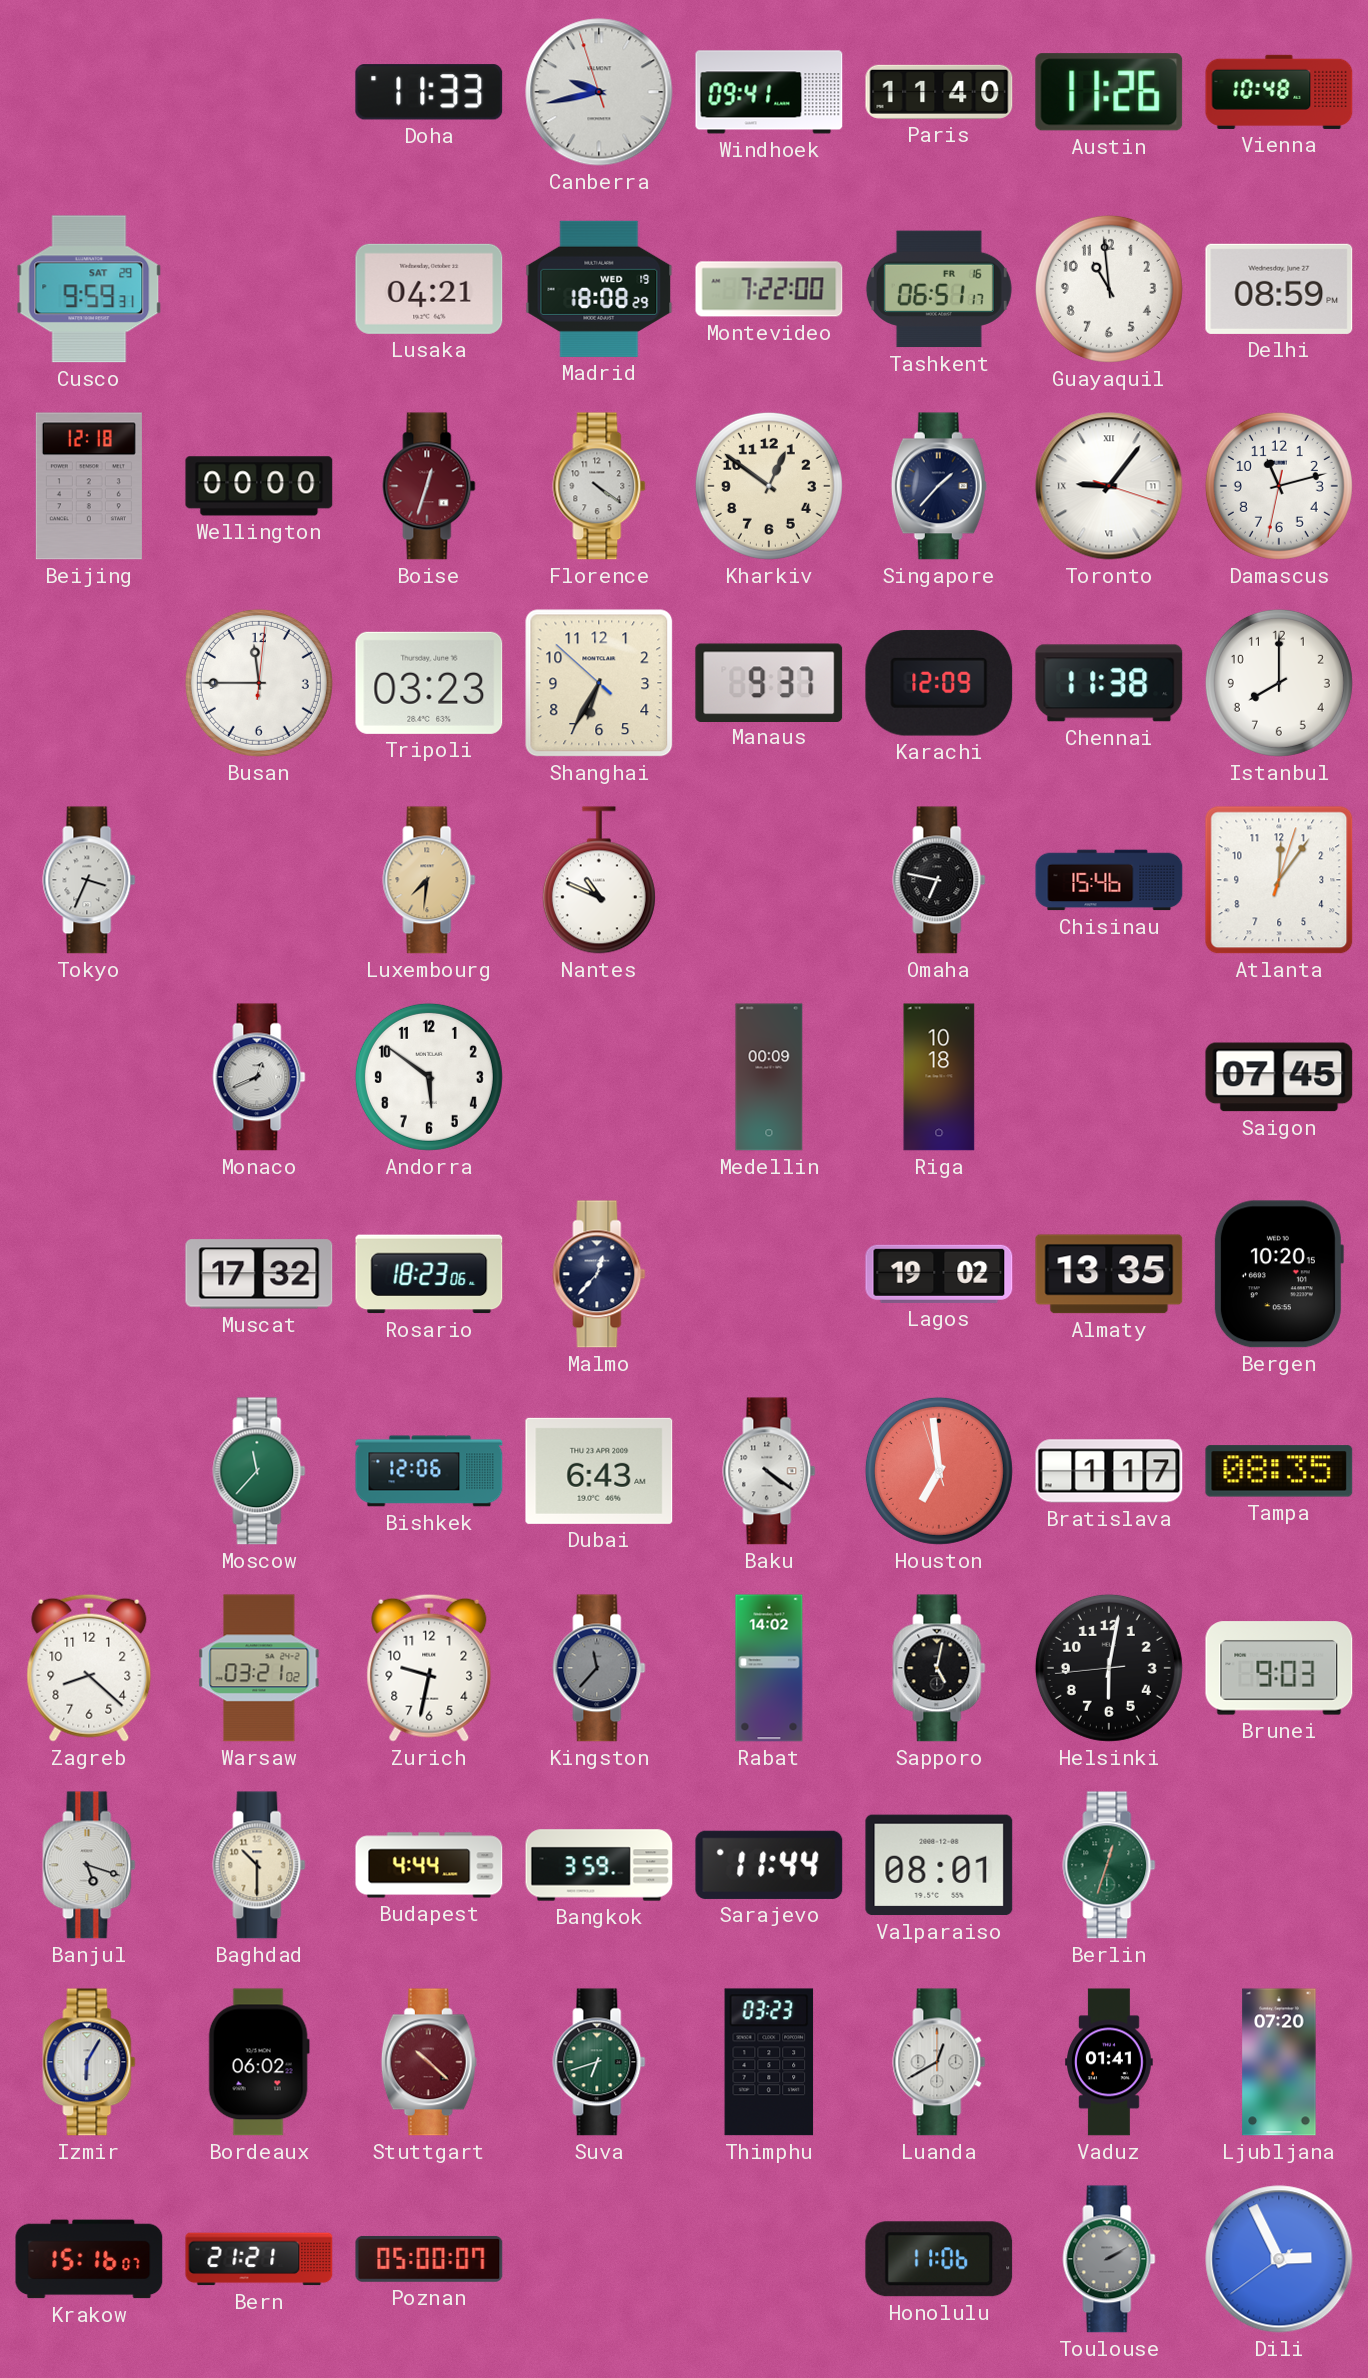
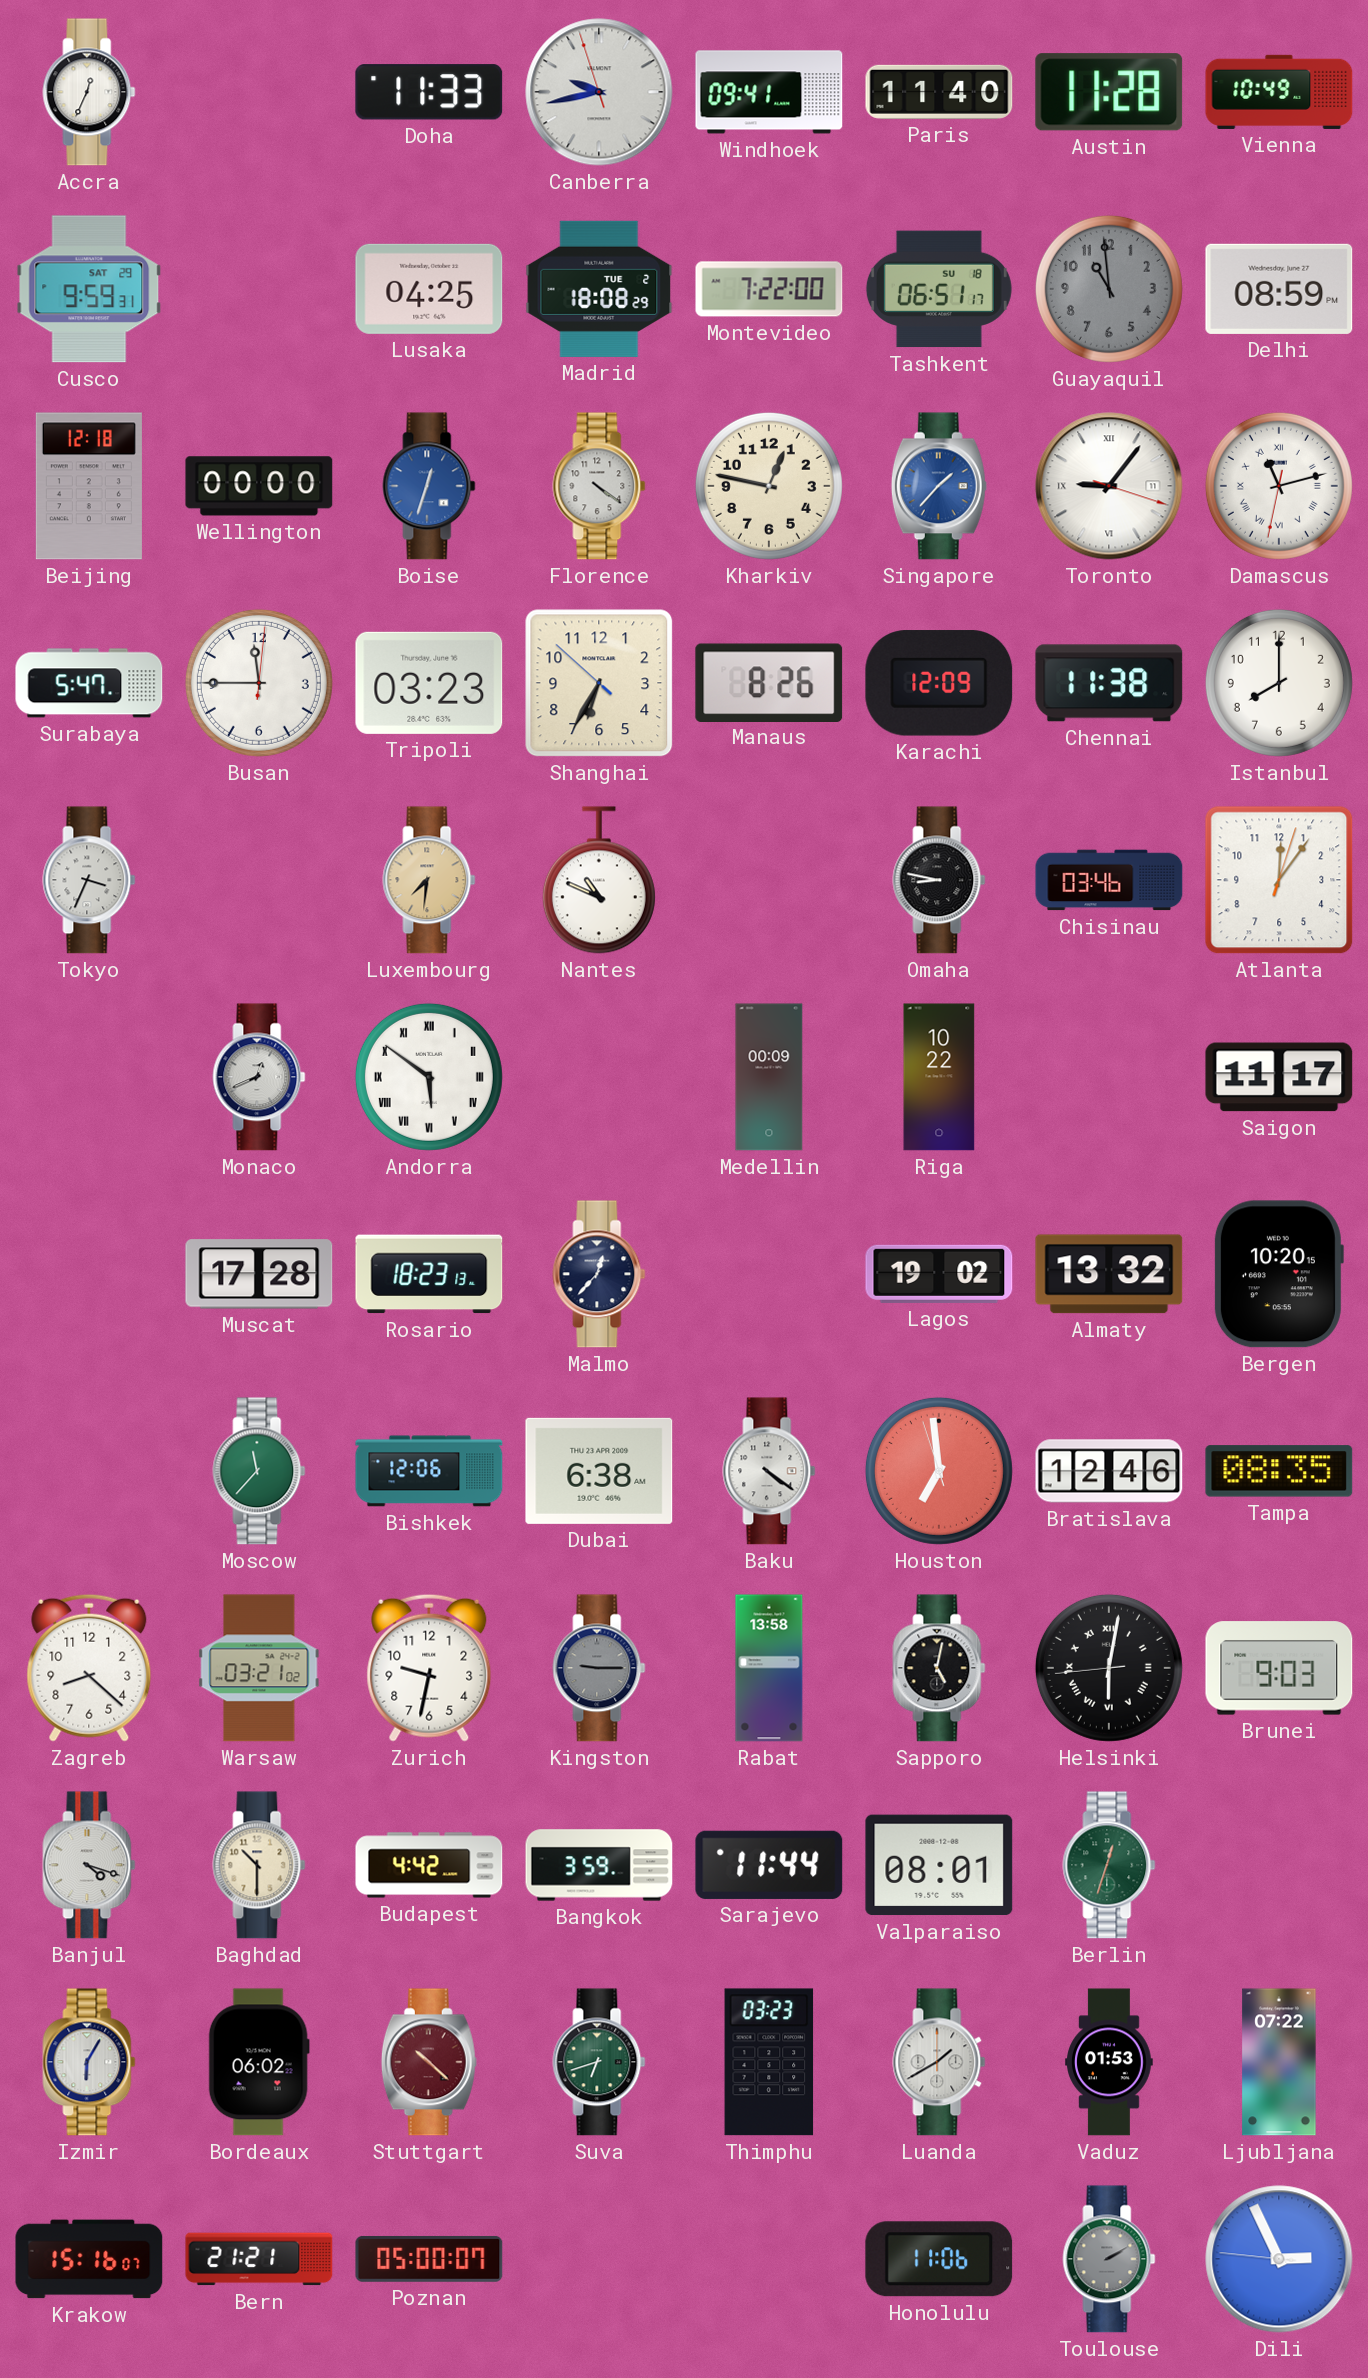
Accra: none -> 12:34 (89, 92)
Austin: 11:26 -> 11:28 (1109, 92)
Vienna: 10:48 -> 10:49 (1279, 92)
Lusaka: 04:21 -> 04:25 (429, 289)
Madrid date: WED 19 -> TUE 2 (599, 289)
Tashkent date: FR 16 -> SU 18 (939, 289)
Guayaquil dial: white -> grey (1109, 289)
Boise dial: burgundy -> blue (429, 486)
Kharkiv: 12:51 -> 12:47 (769, 486)
Singapore dial: navy -> blue (939, 486)
Damascus numerals: Arabic -> Roman (1279, 486)
Surabaya: none -> 5:47 (89, 683)
Manaus: 9:37 -> 8:26 (769, 682)
Omaha: 6:47 -> 8:47 (939, 880)
Chisinau: 15:46 -> 03:46 (1109, 880)
Andorra numerals: Arabic -> Roman (429, 1077)
Riga: 10:18 -> 10:22 (939, 1077)
Saigon: 07:45 -> 11:17 (1279, 1077)
Muscat: 17:32 -> 17:28 (259, 1274)
Rosario: 18:23:06 -> 18:23:13 (429, 1274)
Almaty: 13:35 -> 13:32 (1109, 1274)
Dubai: 6:43 -> 6:38 (599, 1471)
Bratislava: 1:17 -> 12:46 (1109, 1471)
Kingston: 11:37 -> 9:15 (599, 1668)
Rabat: 14:02 -> 13:58 (769, 1668)
Helsinki numerals: Arabic -> Roman (1109, 1668)
Banjul: 5:18 -> 4:18 (89, 1865)
Budapest: 4:44 -> 4:42 (429, 1865)
Luanda: 12:40 -> 1:40 (939, 2062)
Vaduz: 01:41 -> 01:53 (1109, 2062)
Ljubljana: 07:20 -> 07:22 (1279, 2062)
Dili: 2:55:39 -> 2:55:46 (1279, 2259)
